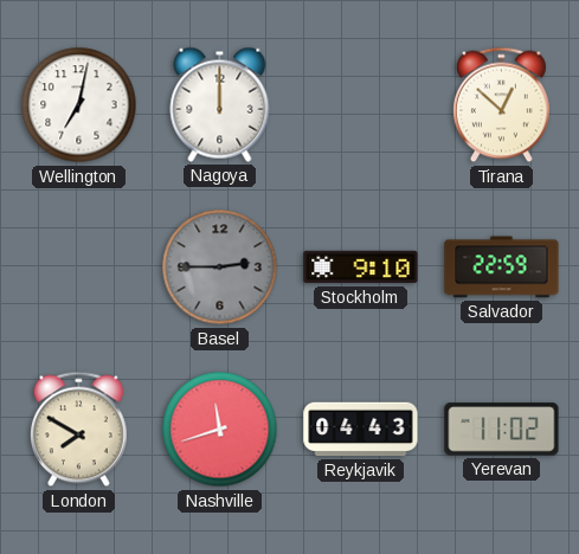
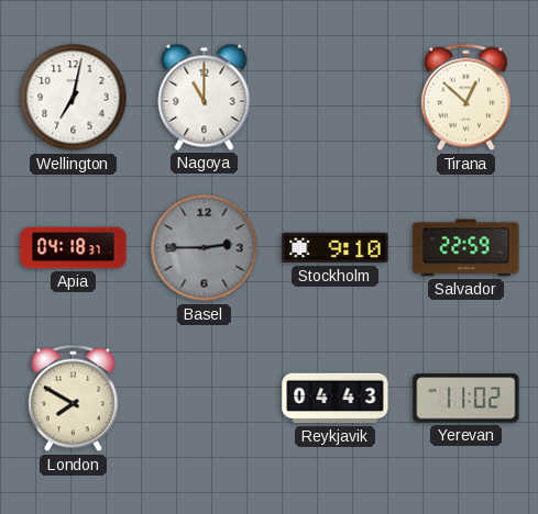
Nagoya: 12:00 -> 11:00 (205, 97)
Apia: none -> 04:18 (74, 248)
Nashville: 11:42 -> none (220, 430)
